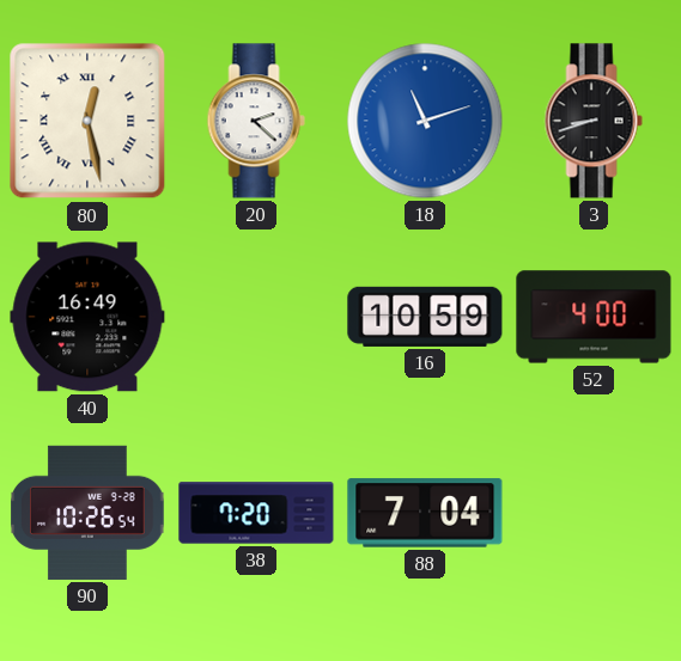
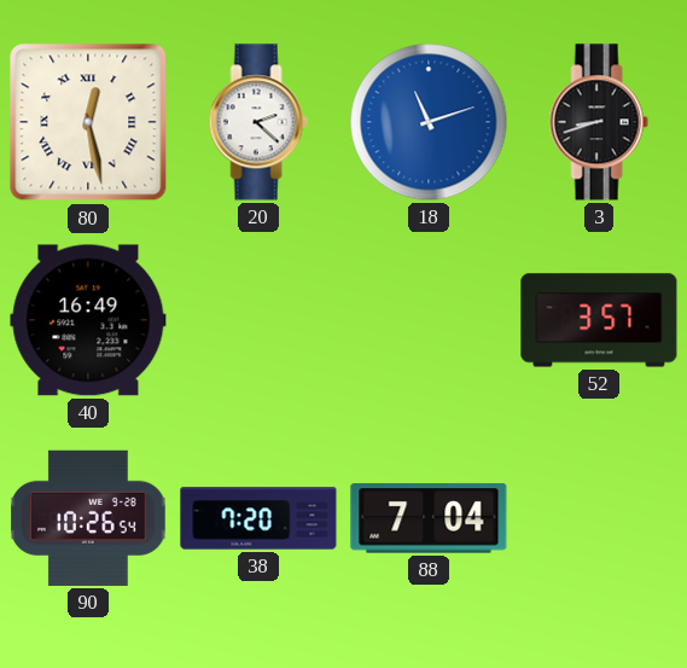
16: 10:59 -> none (425, 317)
52: 4:00 -> 3:57 (599, 320)
